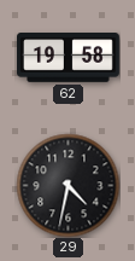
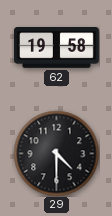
29: 4:32 -> 4:30 (56, 153)
